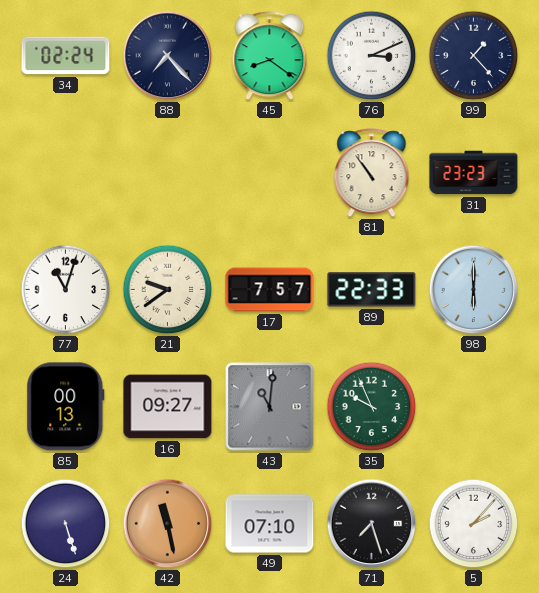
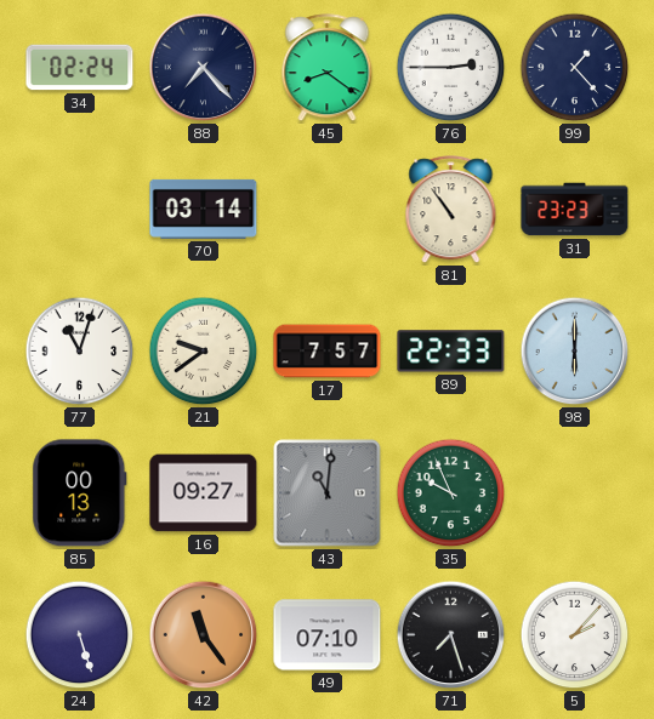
76: 3:11 -> 2:45 (451, 68)
70: none -> 03:14 (204, 209)
42: 11:28 -> 11:24 (204, 635)
